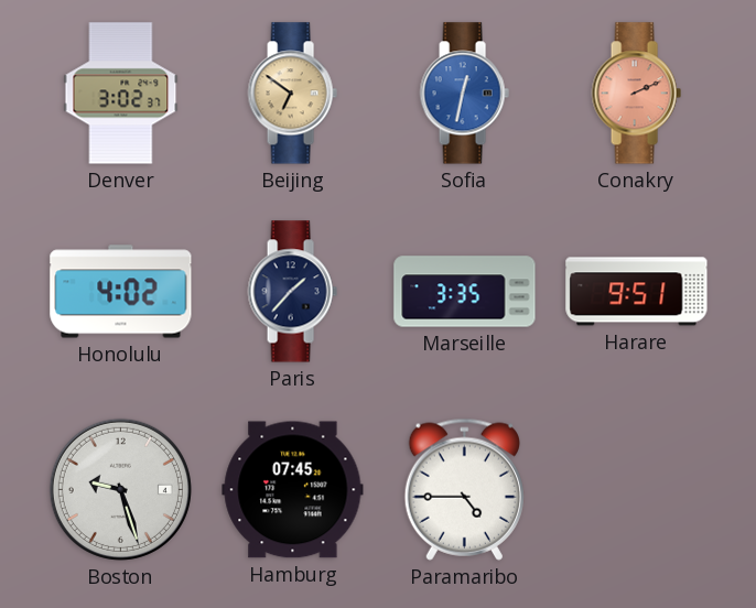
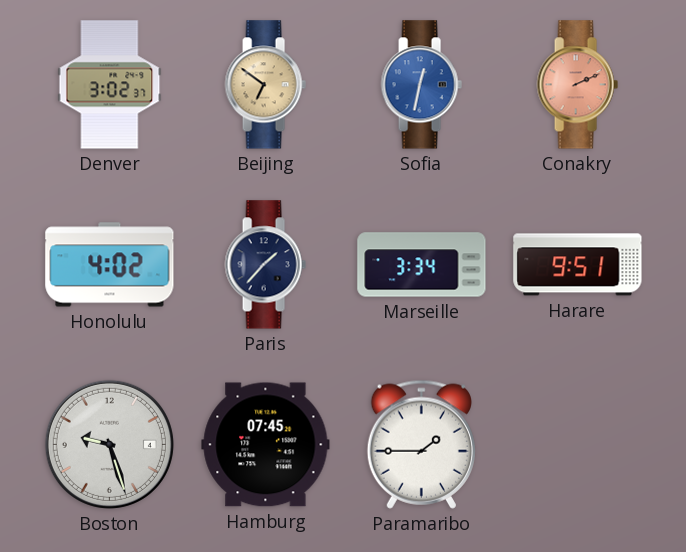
Marseille: 3:35 -> 3:34 (422, 265)
Paramaribo: 4:45 -> 1:45 (421, 444)
